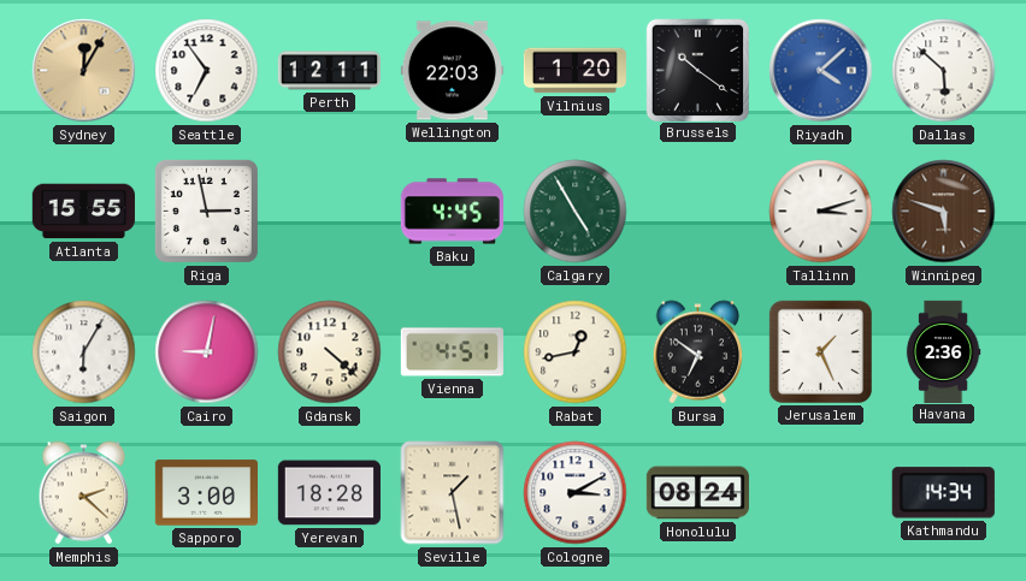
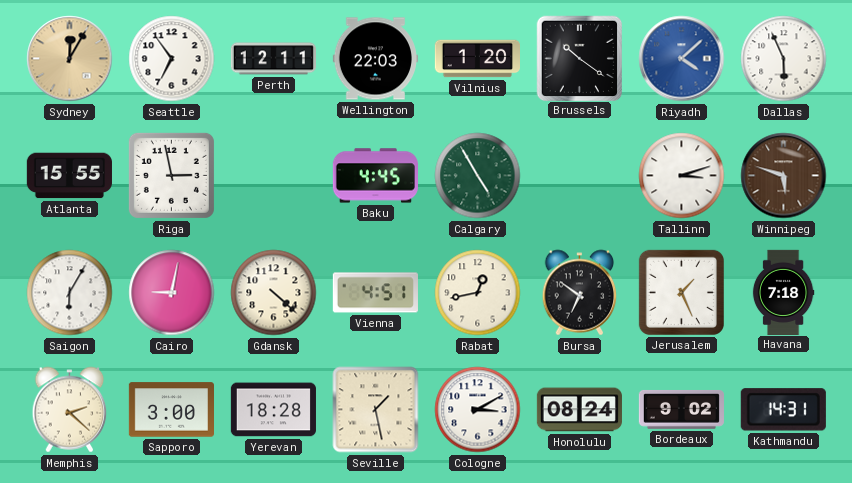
Dallas: 5:52 -> 5:56 (784, 59)
Havana: 2:36 -> 7:18 (783, 292)
Bordeaux: none -> 9:02 (681, 409)
Kathmandu: 14:34 -> 14:31 (783, 410)
